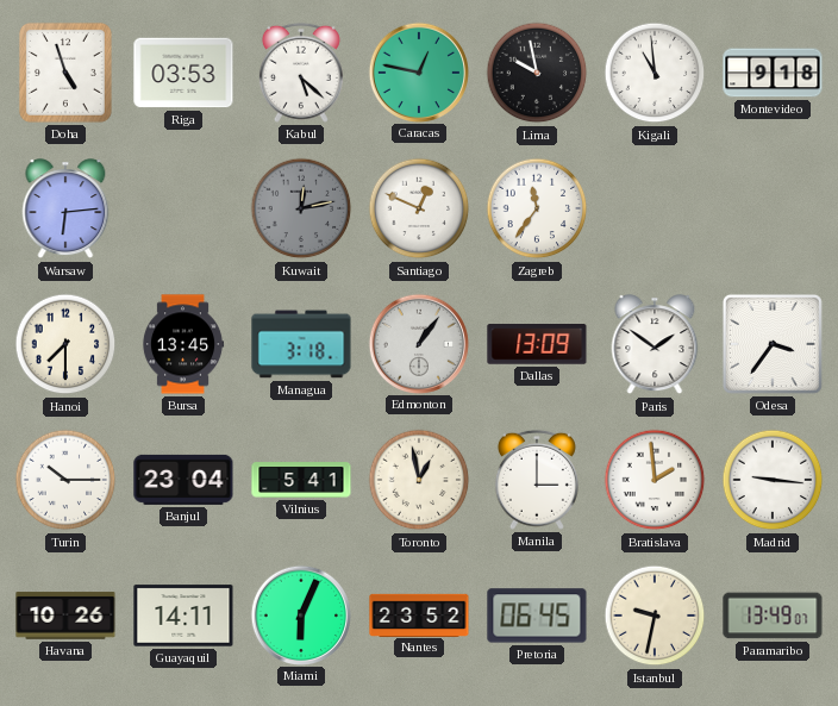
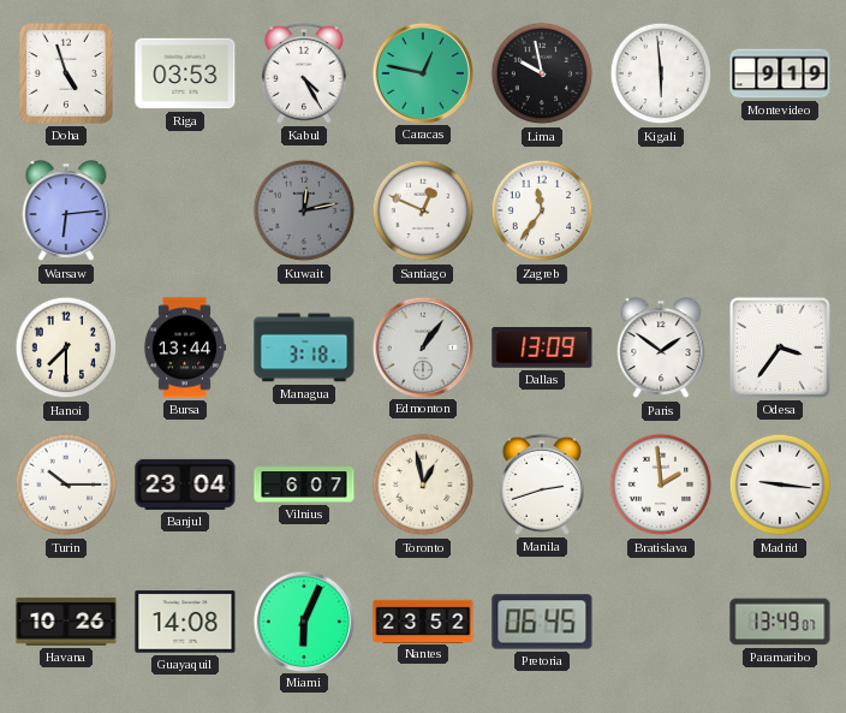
Kabul: 5:22 -> 4:25 (304, 73)
Kigali: 10:59 -> 5:59 (661, 73)
Montevideo: 9:18 -> 9:19 (780, 73)
Bursa: 13:45 -> 13:44 (185, 347)
Vilnius: 5:41 -> 6:07 (304, 485)
Manila: 3:00 -> 2:42 (542, 485)
Guayaquil: 14:11 -> 14:08 (185, 622)
Istanbul: 9:32 -> none (655, 616)
